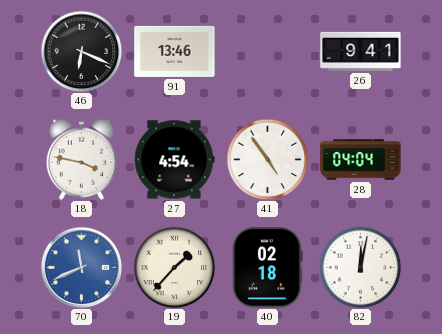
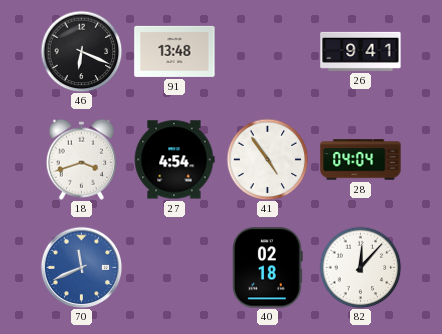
91: 13:46 -> 13:48 (175, 51)
18: 3:47 -> 3:42 (81, 159)
19: 1:37 -> none (174, 267)
82: 12:02 -> 12:07 (360, 267)
